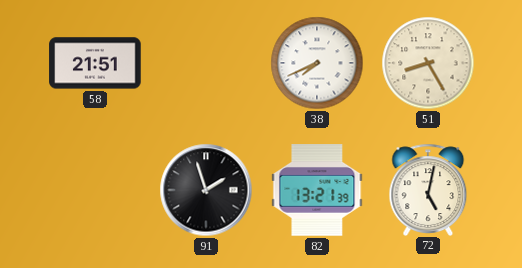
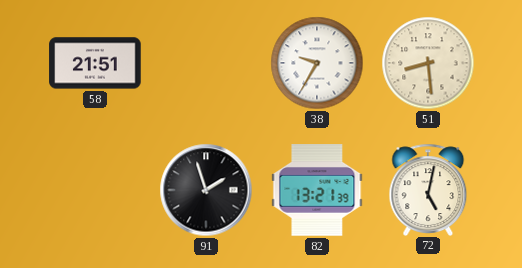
38: 7:41 -> 9:35 (317, 63)
51: 8:25 -> 8:29 (428, 63)
